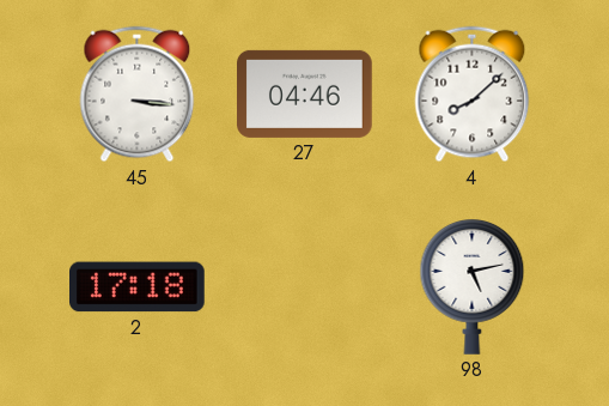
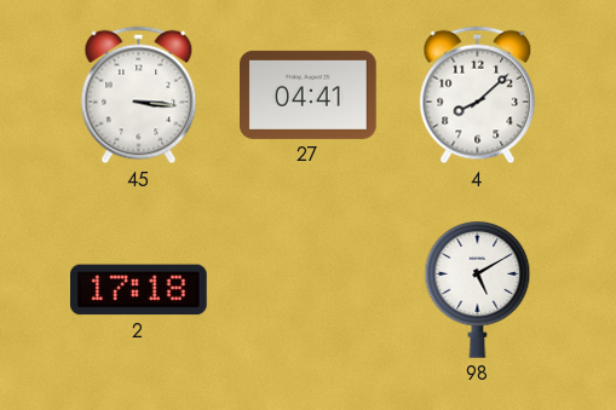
27: 04:46 -> 04:41 (309, 94)
98: 5:13 -> 5:10 (478, 290)
